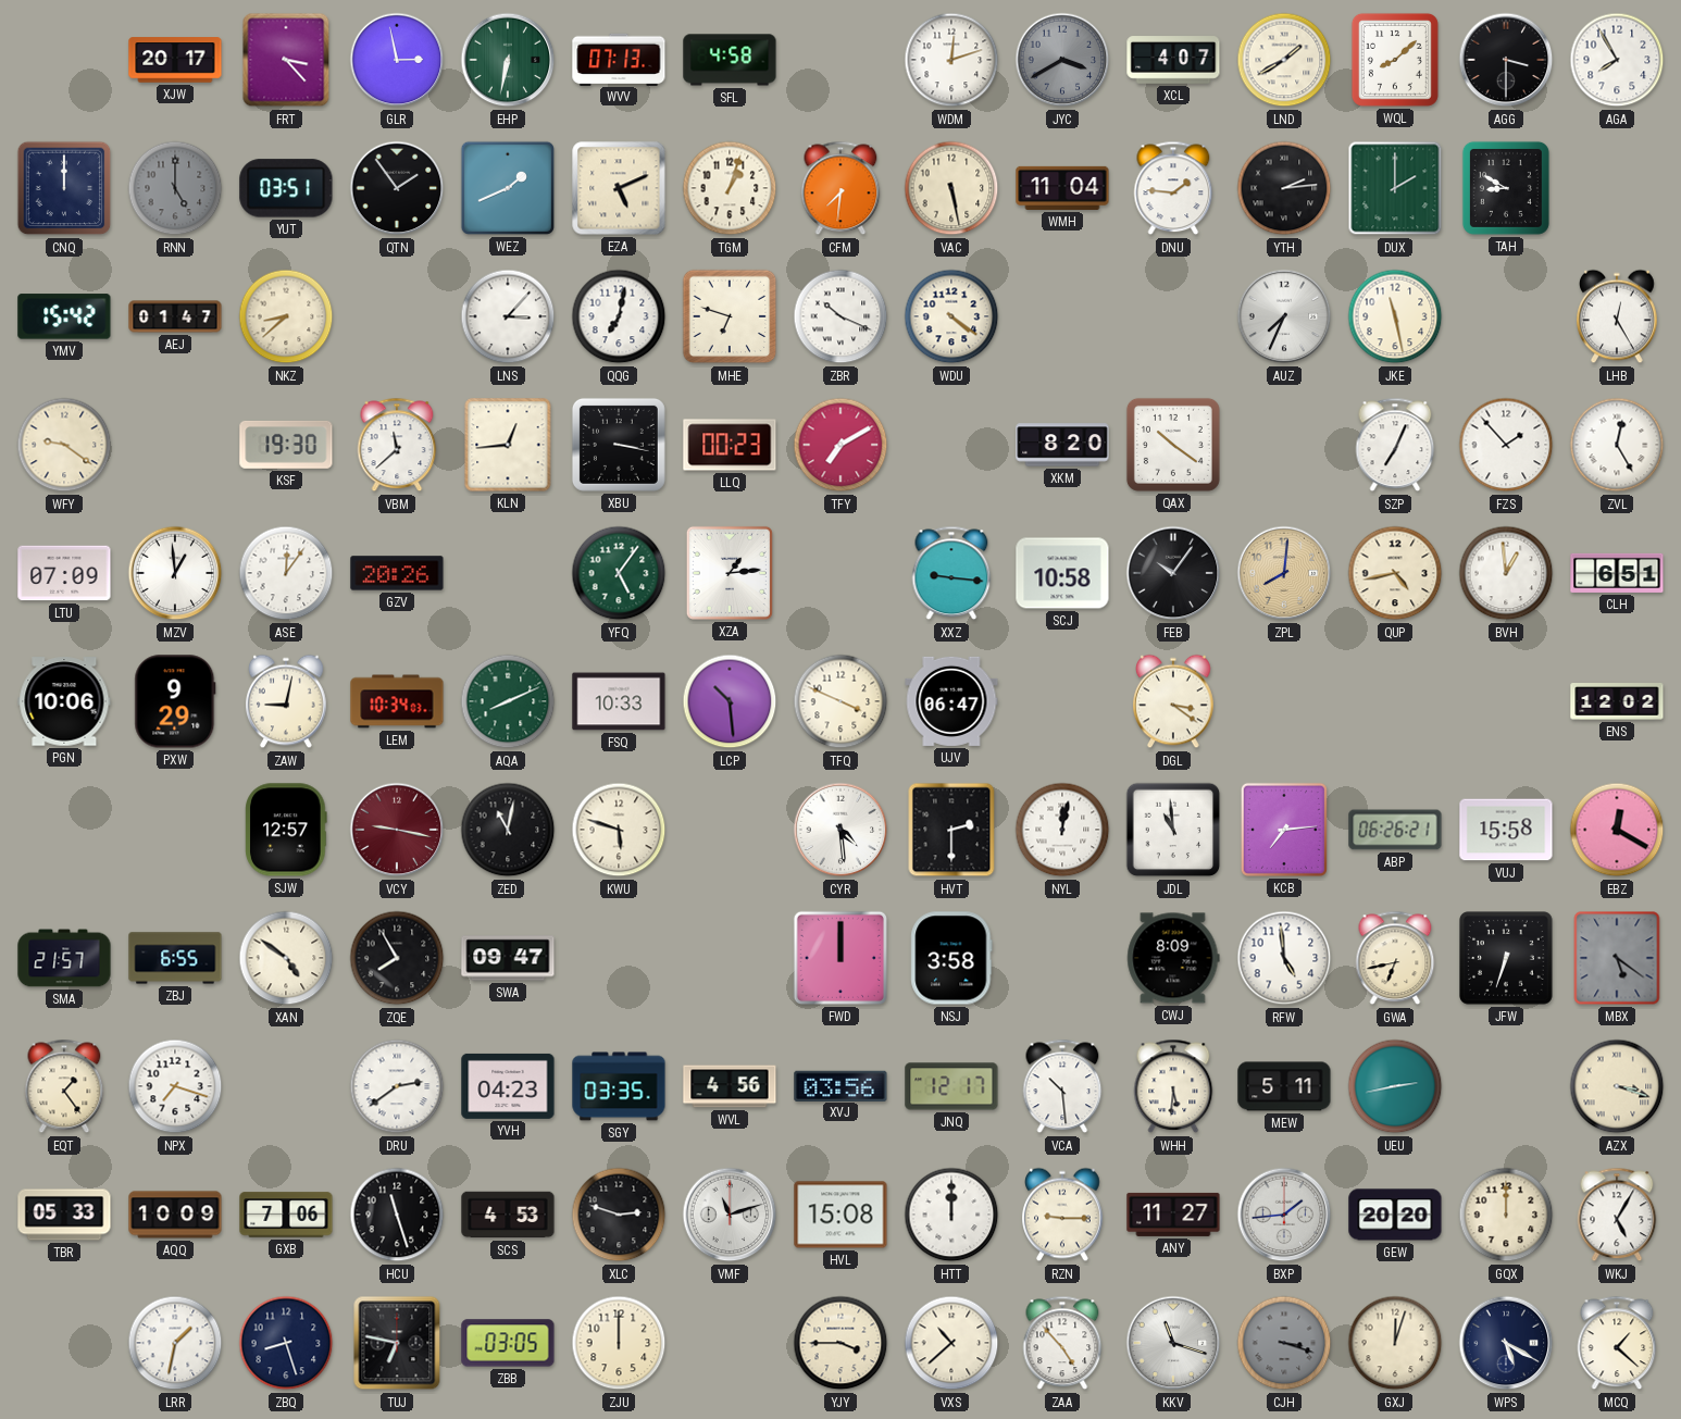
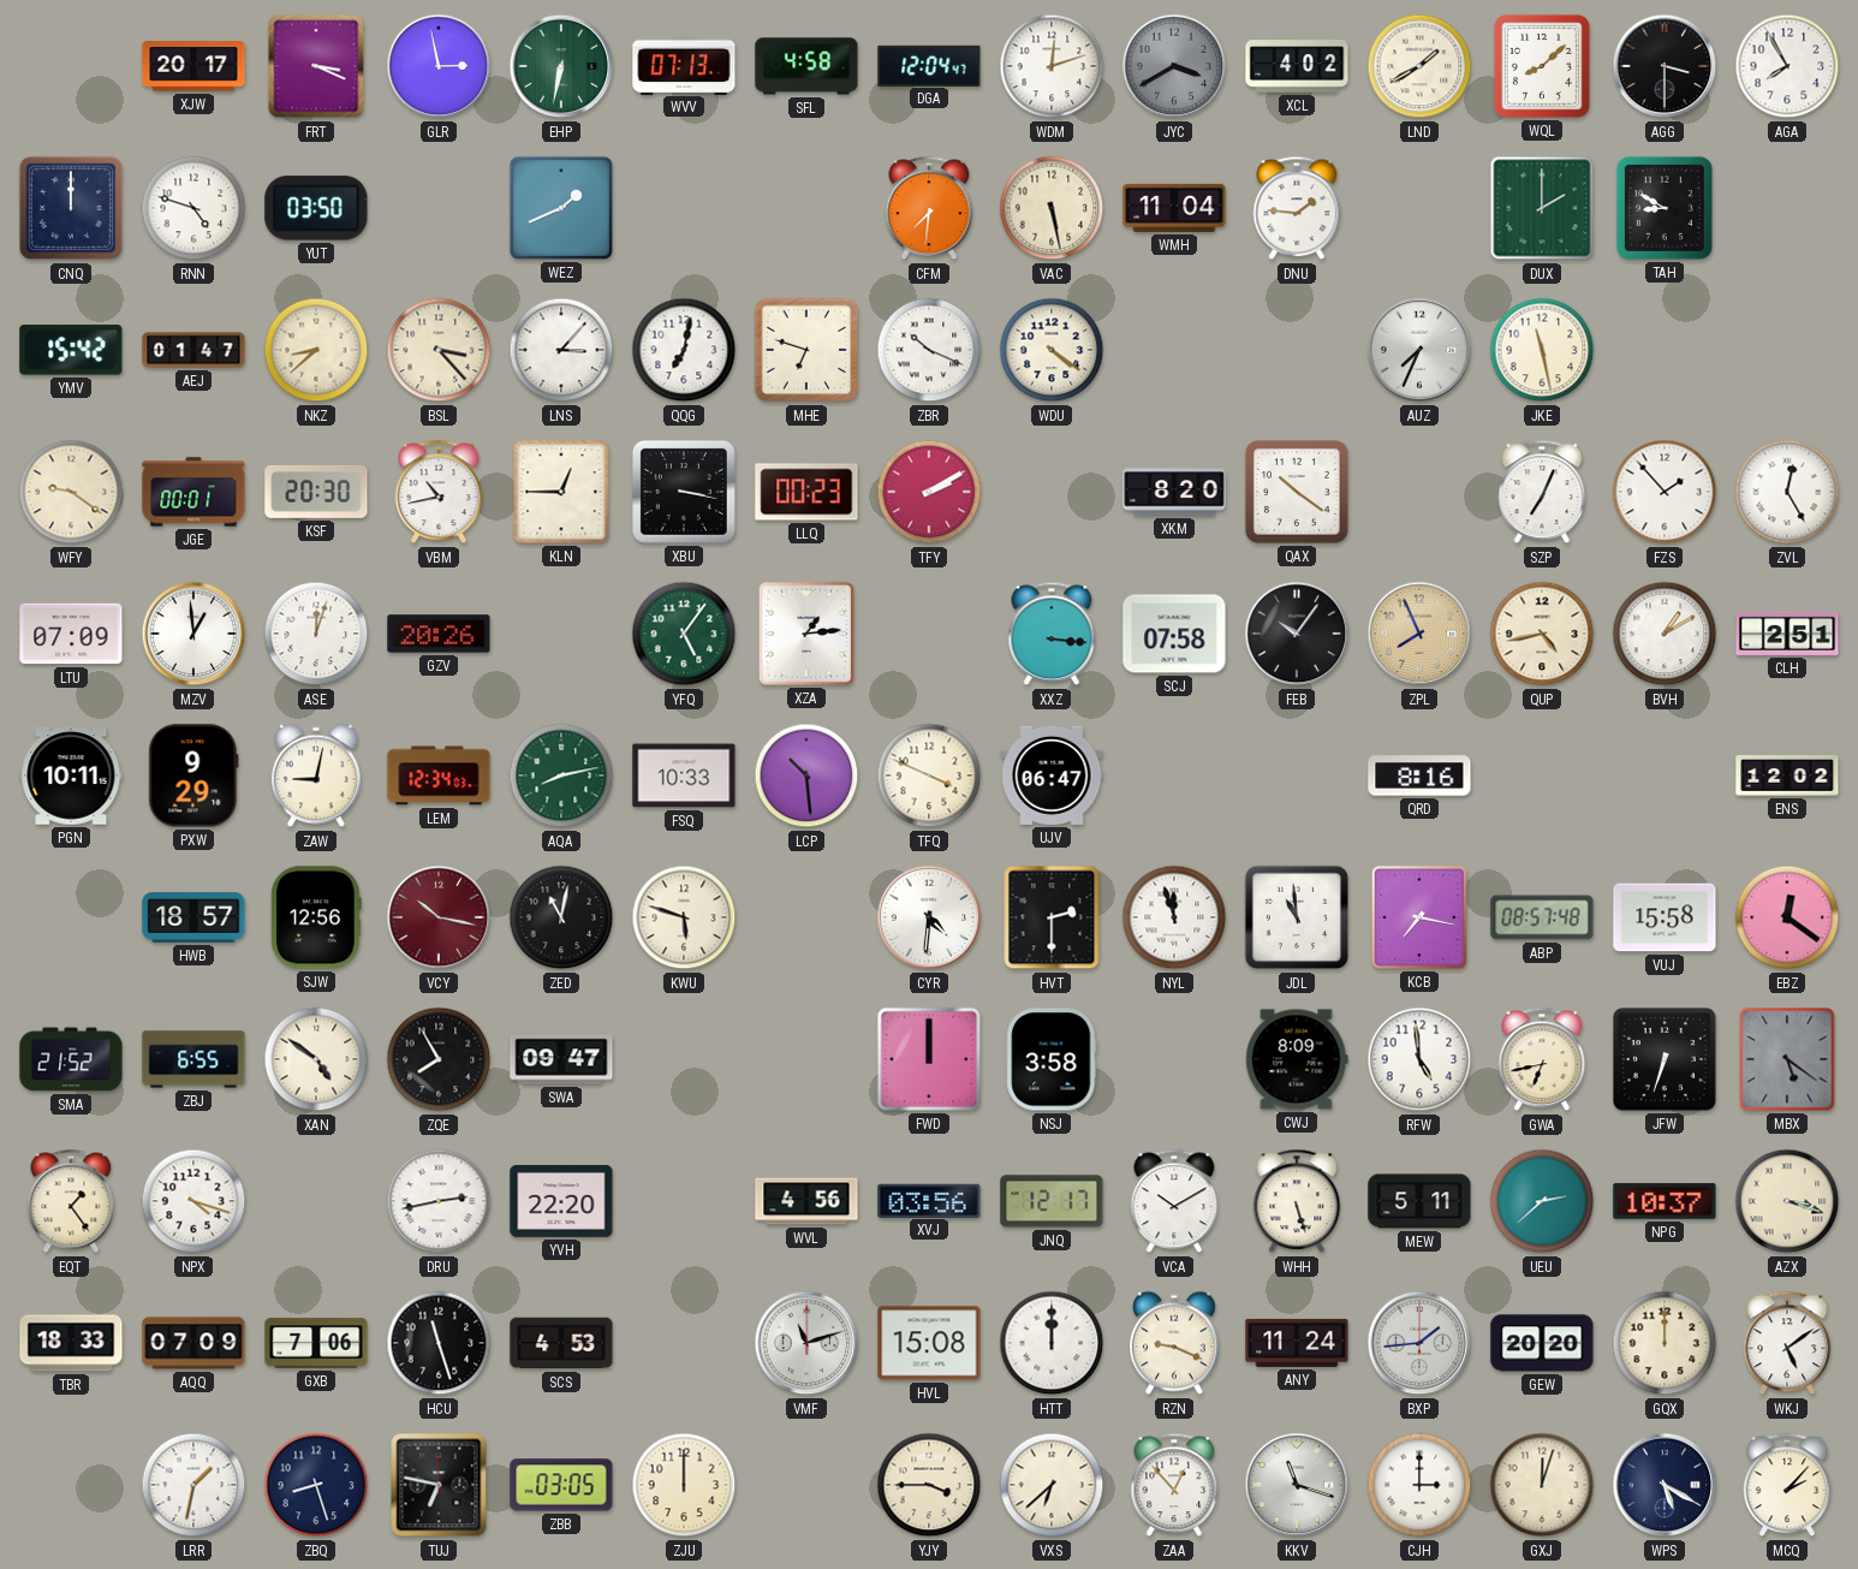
FRT: 3:23 -> 3:19 (316, 66)
DGA: none -> 12:04 (929, 65)
XCL: 4:07 -> 4:02 (1297, 66)
RNN: 5:00 -> 4:48 (193, 208)
RNN dial: grey -> white (193, 208)
YUT: 03:51 -> 03:50 (316, 208)
QTN: 1:54 -> none (397, 188)
EZA: 5:11 -> none (619, 188)
TGM: 1:03 -> none (730, 188)
YTH: 2:14 -> none (1284, 188)
BSL: none -> 3:23 (439, 350)
LHB: 12:25 -> none (1617, 316)
JGE: none -> 00:01 (193, 492)
KSF: 19:30 -> 20:30 (316, 492)
VBM: 11:38 -> 10:43 (439, 492)
KLN: 12:44 -> 12:45 (561, 492)
TFY: 7:10 -> 2:10 (929, 492)
ASE: 12:06 -> 12:03 (316, 634)
XXZ: 9:16 -> 3:16 (1052, 634)
SCJ: 10:58 -> 07:58 (1174, 634)
ZPL: 8:01 -> 7:56 (1419, 634)
BVH: 12:59 -> 1:10 (1665, 634)
CLH: 6:51 -> 2:51 (1787, 634)
PGN: 10:06 -> 10:11 (71, 775)
LEM: 10:34 -> 12:34 (439, 775)
AQA: 8:11 -> 8:13 (561, 775)
DGL: 3:21 -> none (1173, 701)
QRD: none -> 8:16 (1419, 775)
HWB: none -> 18:57 (193, 917)
SJW: 12:57 -> 12:56 (316, 917)
VCY: 9:17 -> 10:17 (439, 917)
CYR: 4:29 -> 4:31 (929, 917)
NYL: 12:02 -> 11:57 (1174, 917)
KCB: 7:14 -> 7:17 (1419, 917)
ABP: 06:26 -> 08:57 (1542, 917)
EBZ: 12:20 -> 12:21 (1787, 917)
SMA: 21:57 -> 21:52 (71, 1059)
NPX: 7:18 -> 4:18 (193, 1201)
DRU: 2:39 -> 2:43 (439, 1201)
YVH: 04:23 -> 22:20 (561, 1201)
SGY: 03:35 -> none (619, 1086)
VCA: 10:29 -> 10:10 (1174, 1201)
WHH: 5:31 -> 5:27 (1297, 1201)
UEU: 2:43 -> 2:38 (1542, 1201)
NPG: none -> 10:37 (1665, 1201)
TBR: 05:33 -> 18:33 (71, 1343)
AQQ: 10:09 -> 07:09 (193, 1343)
XLC: 2:48 -> none (619, 1215)
RZN: 9:15 -> 9:19 (1174, 1343)
ANY: 11:27 -> 11:24 (1297, 1343)
WKJ: 5:05 -> 5:09 (1787, 1343)
VXS: 10:38 -> 6:38 (1052, 1485)
ZAA: 4:53 -> 12:53 (1174, 1485)
CJH: 3:18 -> 3:00 (1419, 1485)
CJH dial: grey -> white (1419, 1485)
MCQ: 1:22 -> 2:07 (1787, 1485)
